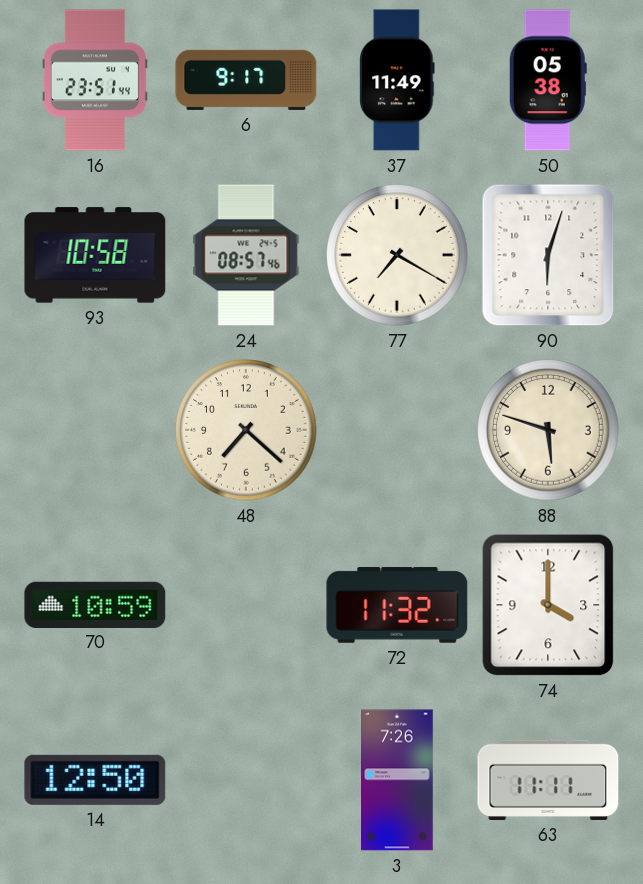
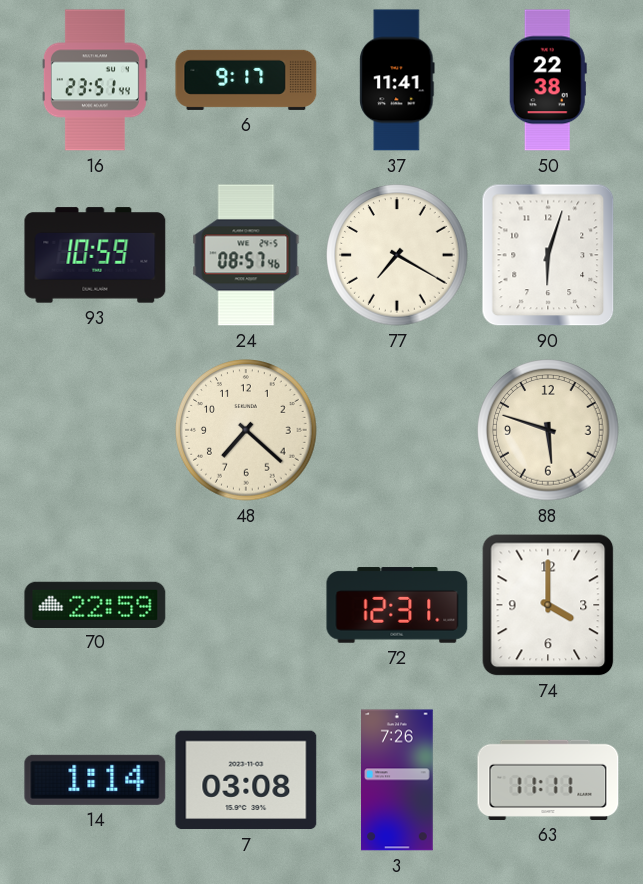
37: 11:49 -> 11:41 (397, 80)
50: 05:38 -> 22:38 (548, 80)
93: 10:58 -> 10:59 (95, 255)
70: 10:59 -> 22:59 (95, 604)
72: 11:32 -> 12:31 (397, 605)
14: 12:50 -> 1:14 (95, 780)
7: none -> 03:08 (246, 780)
